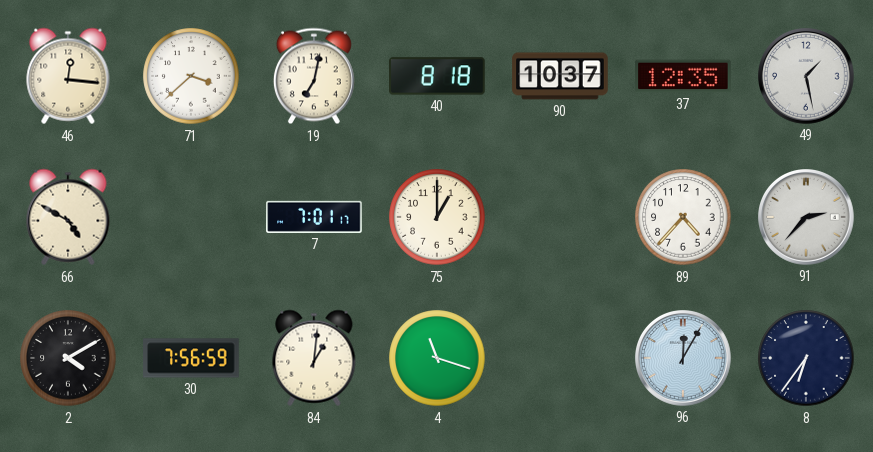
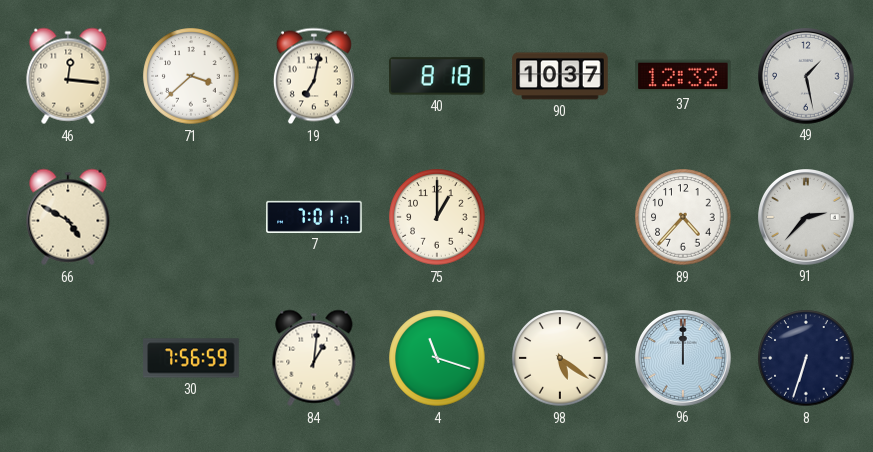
37: 12:35 -> 12:32 (683, 76)
2: 4:10 -> none (68, 358)
98: none -> 5:21 (560, 358)
96: 12:05 -> 12:00 (684, 359)
8: 6:36 -> 6:33 (806, 358)
